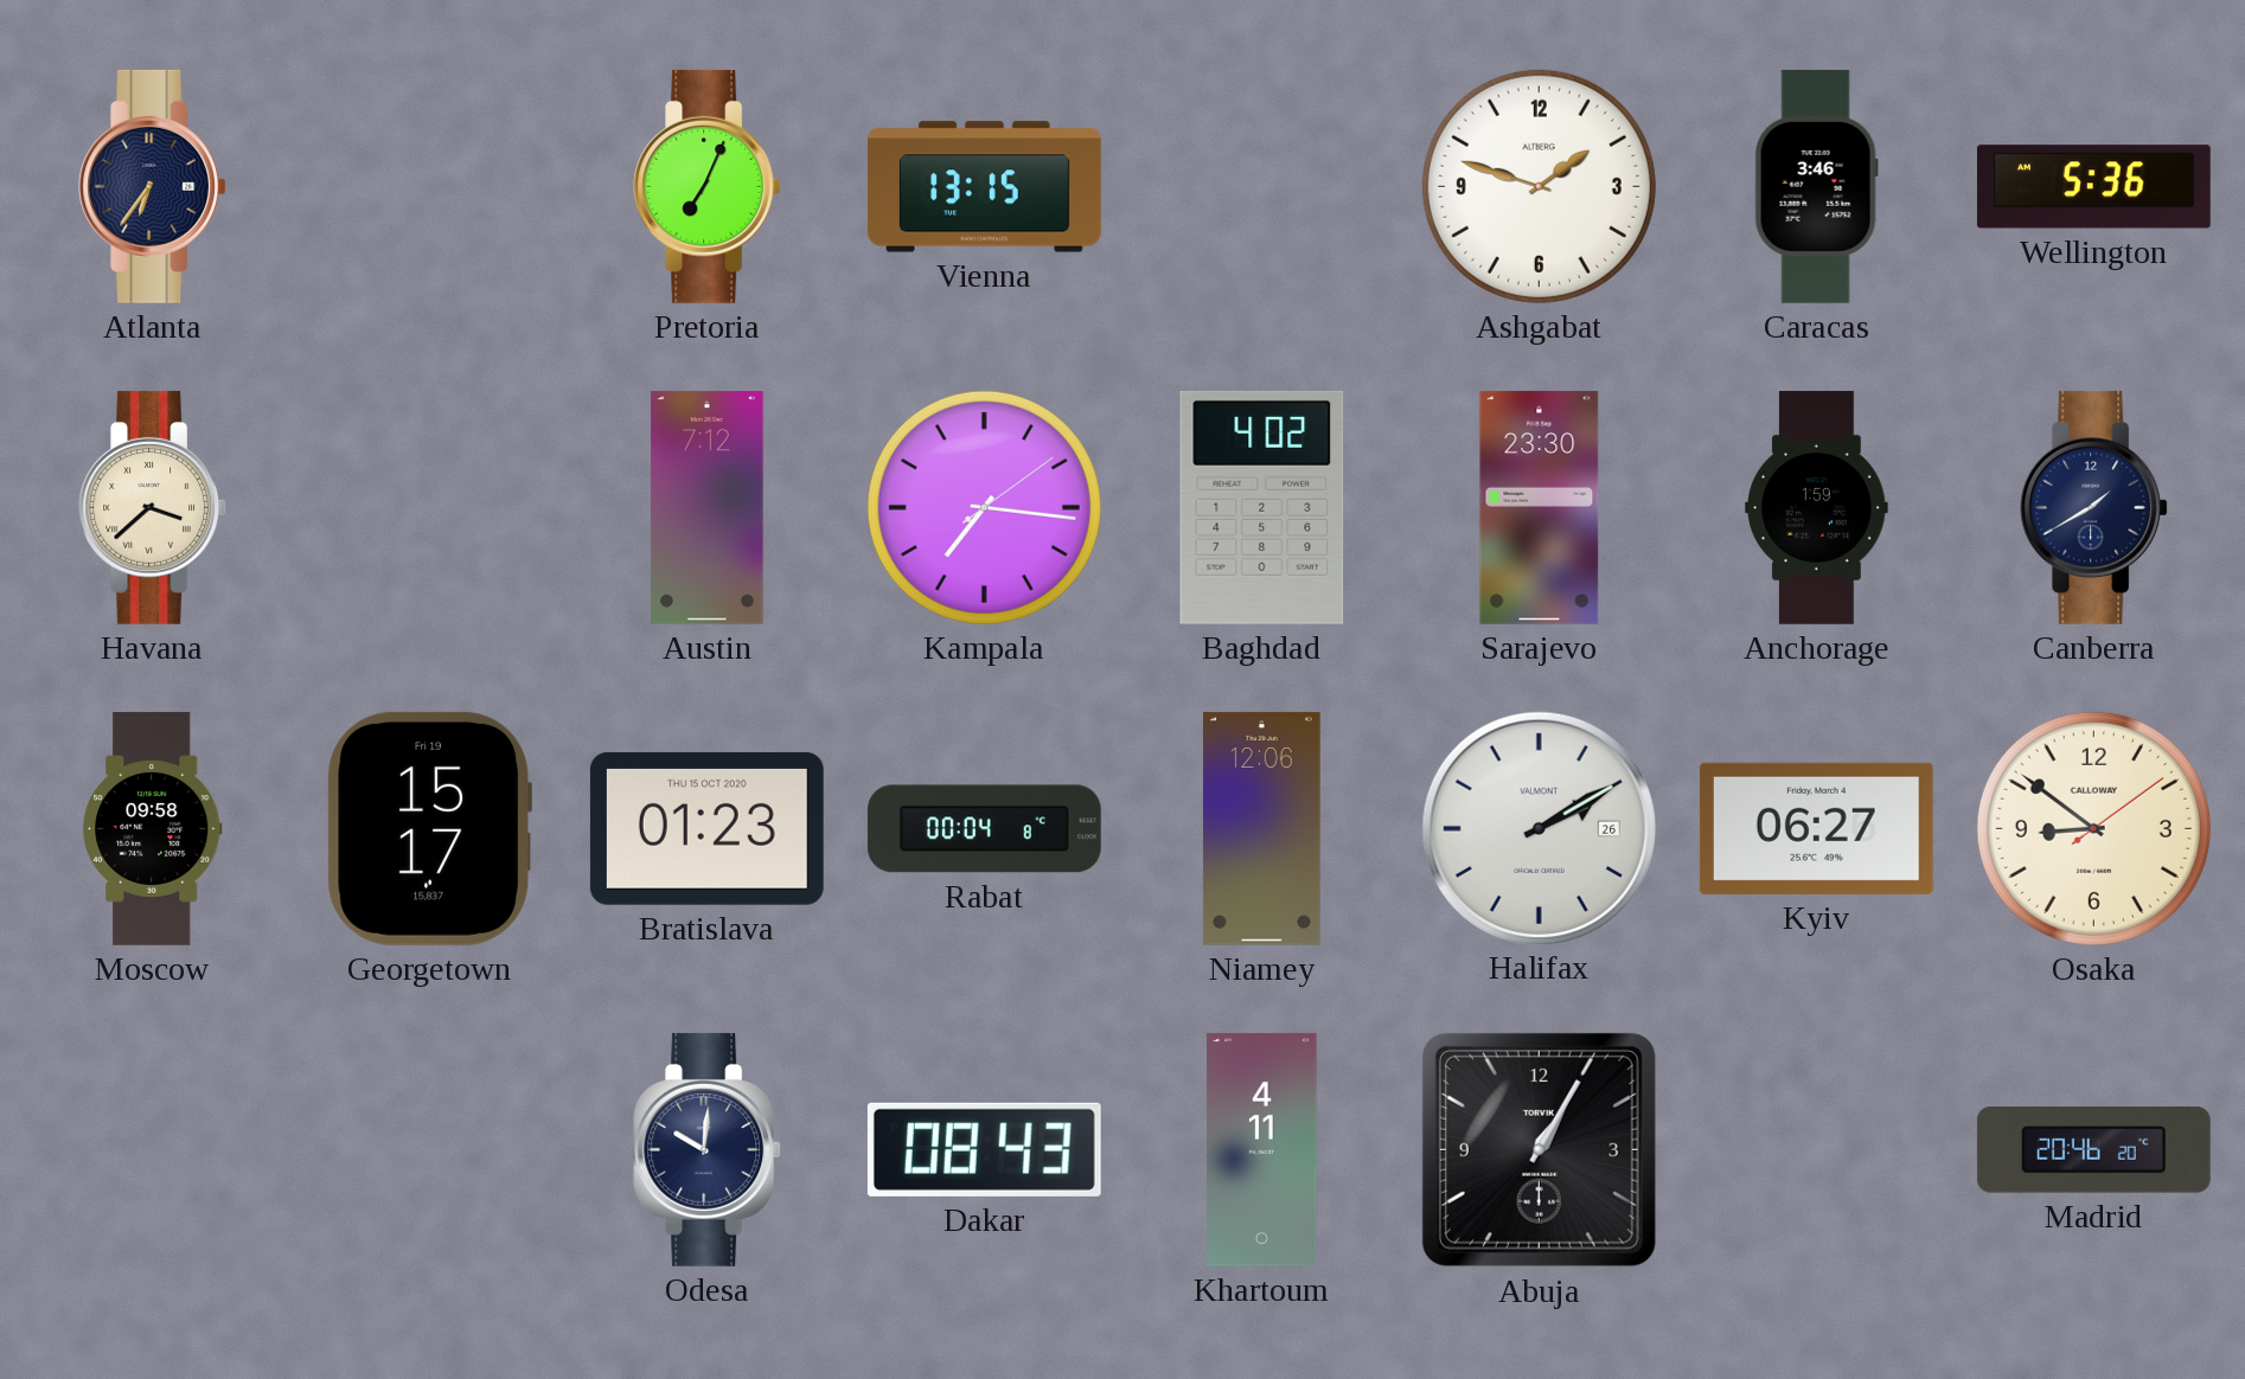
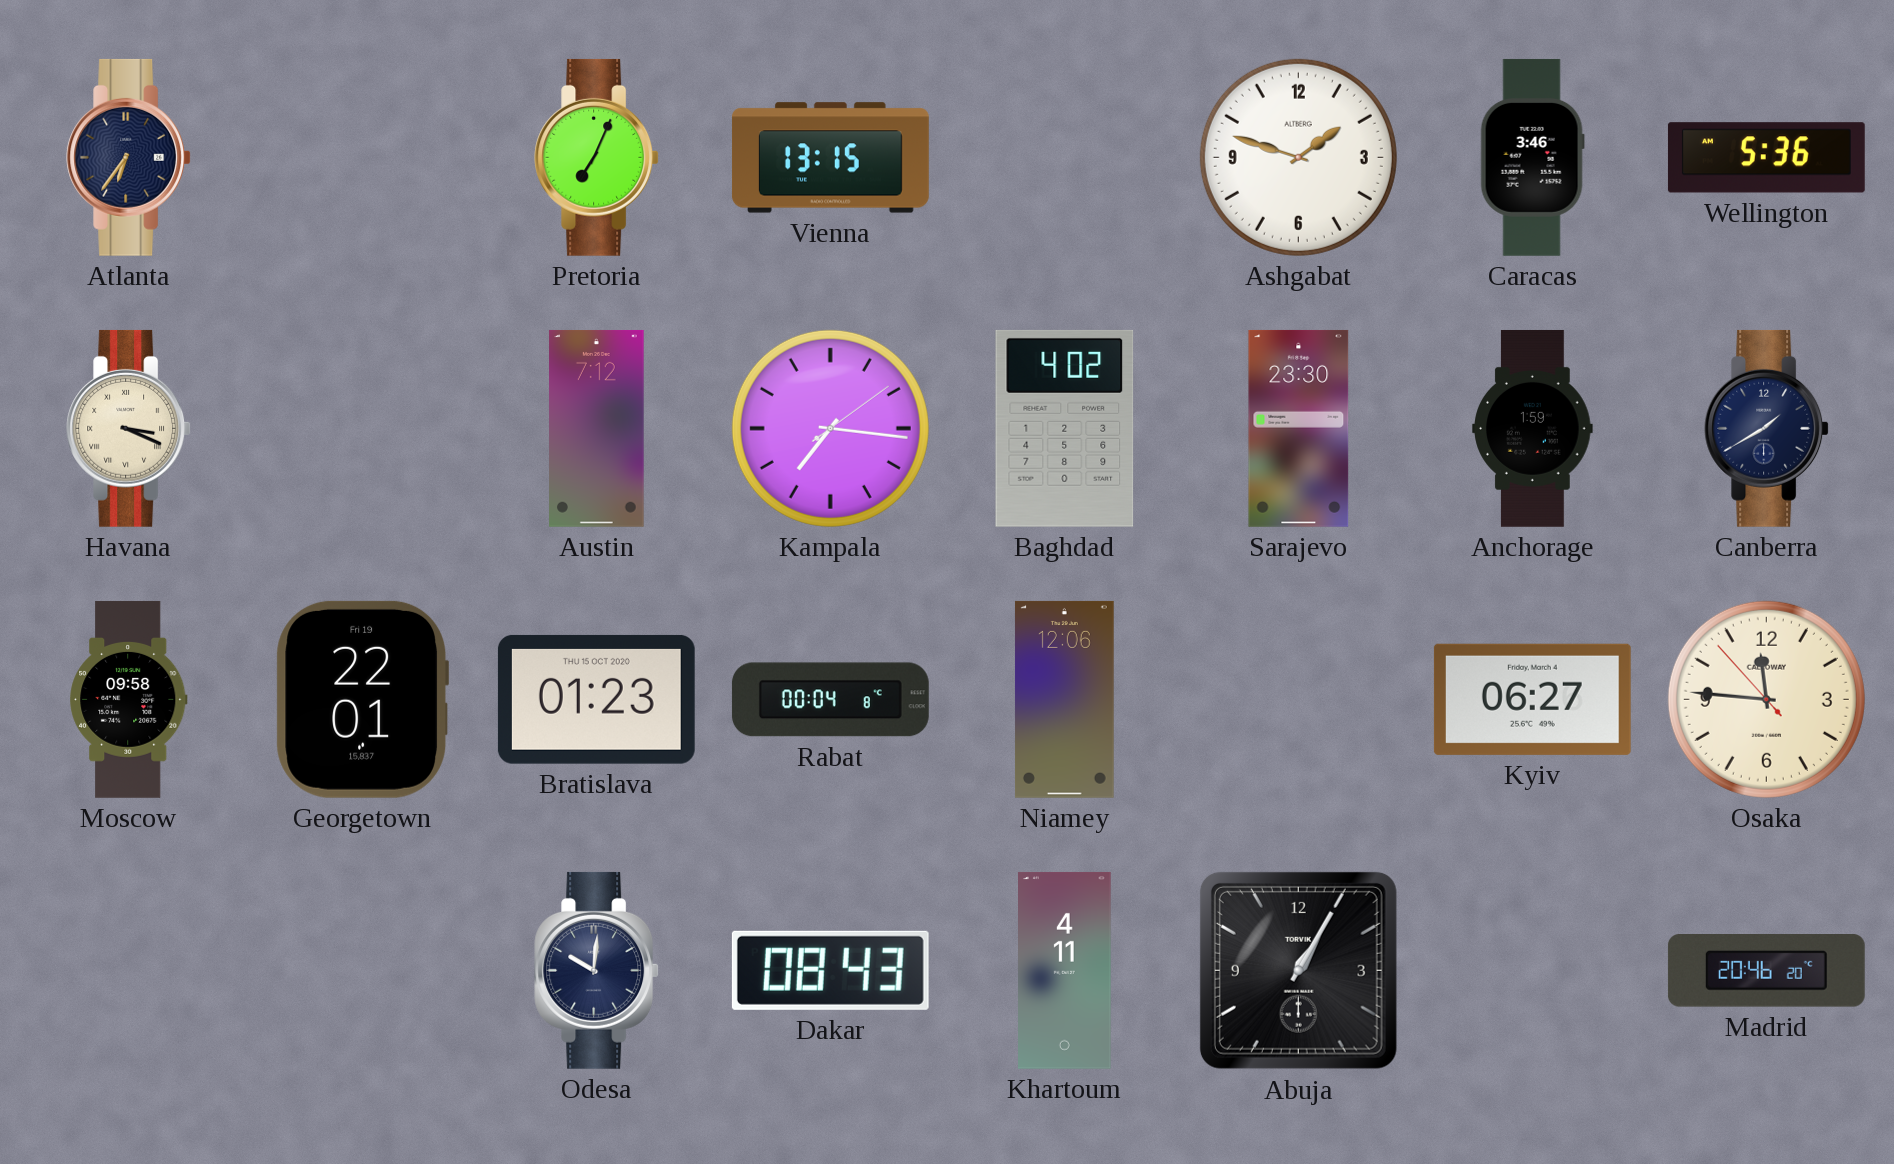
Havana: 3:38 -> 3:19 (129, 428)
Georgetown: 15:17 -> 22:01 (362, 699)
Halifax: 2:10 -> none (1539, 828)
Osaka: 8:51 -> 11:45 (1766, 699)
